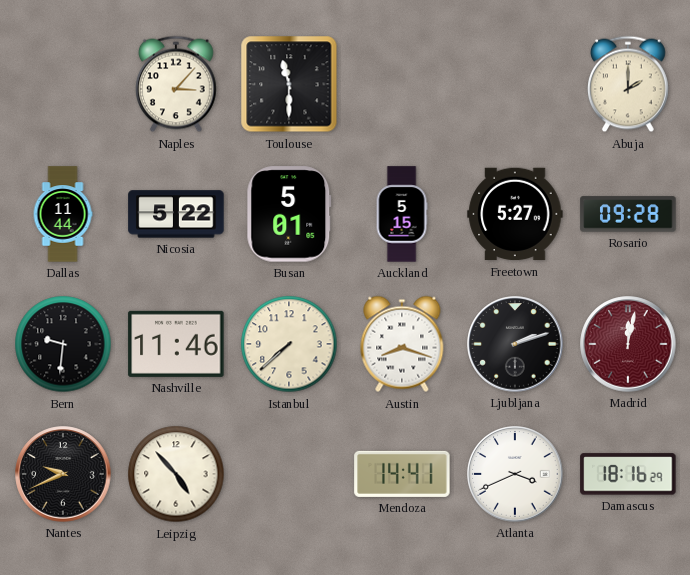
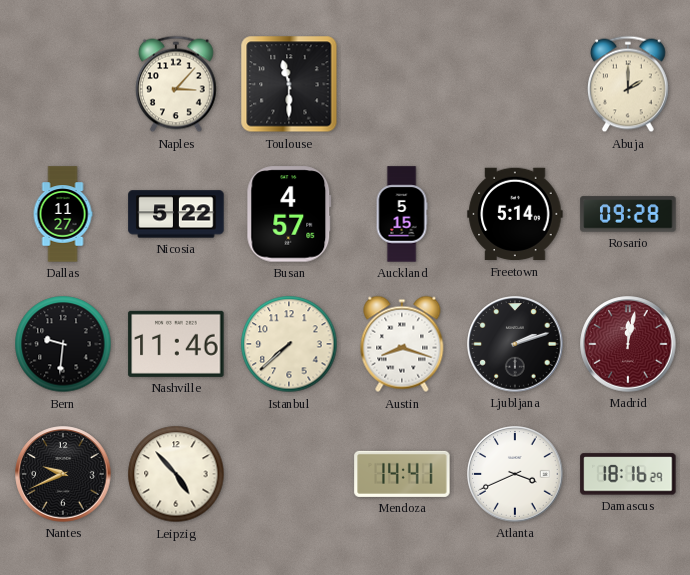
Dallas: 11:44 -> 11:27 (63, 214)
Busan: 5:01 -> 4:57 (289, 214)
Freetown: 5:27 -> 5:14 (515, 214)
